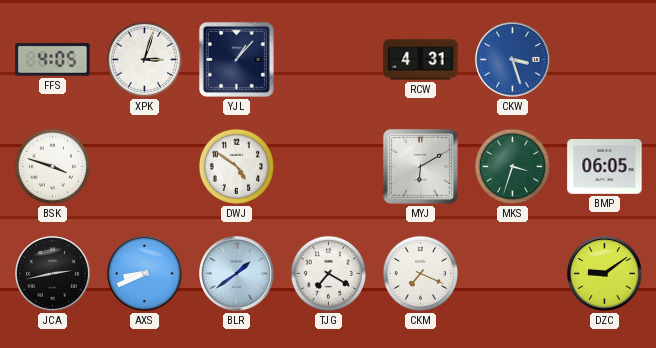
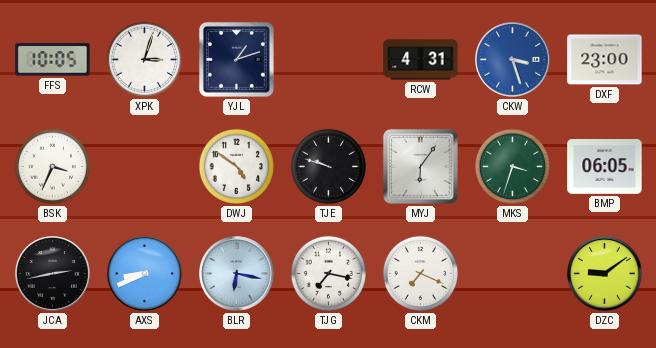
FFS: 4:05 -> 10:05 (53, 60)
YJL: 1:07 -> 1:12 (236, 59)
DXF: none -> 23:00 (605, 60)
BSK: 3:48 -> 3:34 (52, 166)
TJE: none -> 9:48 (328, 166)
MYJ: 6:10 -> 6:06 (420, 166)
BLR: 1:39 -> 6:17 (237, 274)
TJG: 7:20 -> 7:17 (328, 273)
